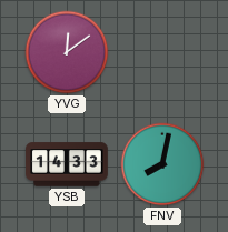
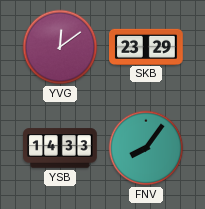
SKB: none -> 23:29 (147, 46)
FNV: 8:02 -> 8:06 (146, 148)
